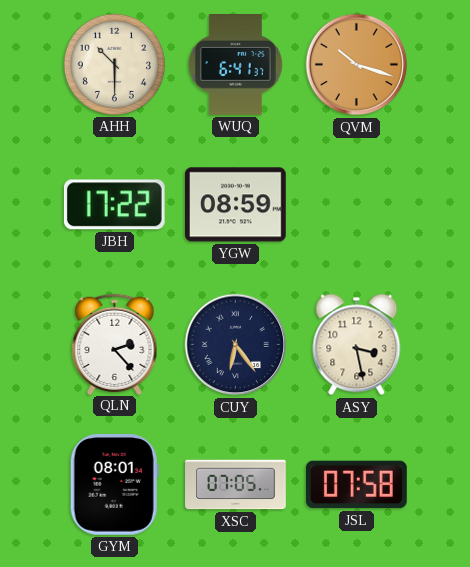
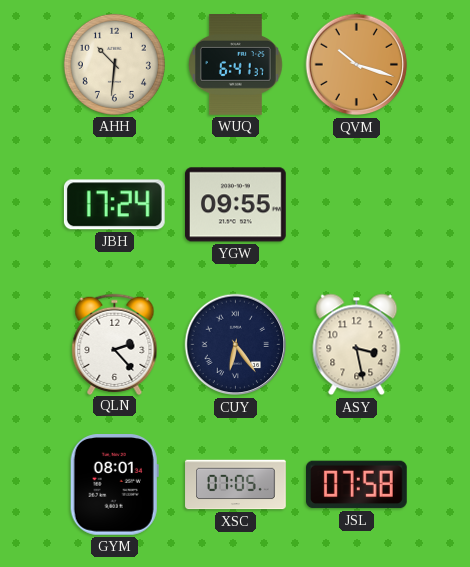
AHH: 10:30 -> 10:31 (114, 64)
JBH: 17:22 -> 17:24 (114, 205)
YGW: 08:59 -> 09:55 (236, 205)
